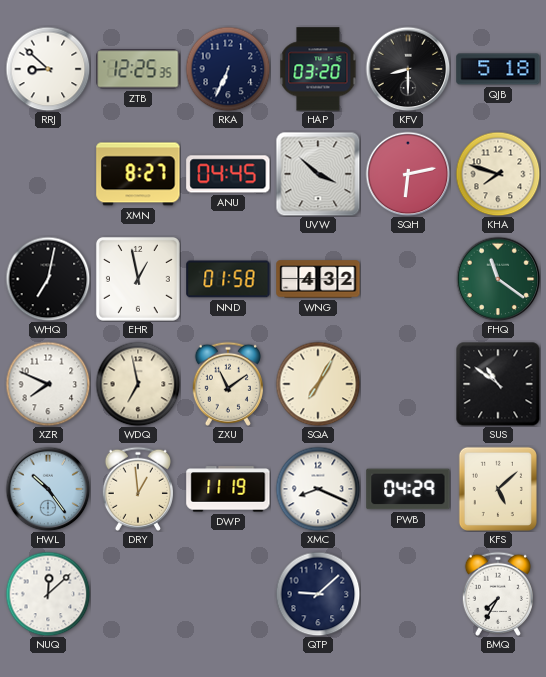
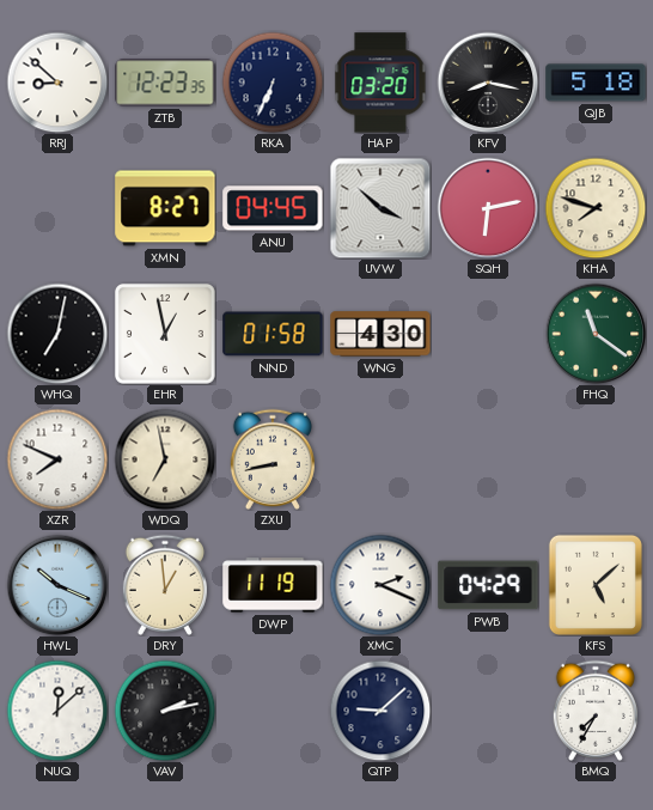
ZTB: 12:25 -> 12:23 (165, 83)
KFV: 8:30 -> 8:17 (488, 83)
WNG: 4:32 -> 4:30 (380, 334)
ZXU: 11:09 -> 8:43 (273, 459)
SQA: 7:05 -> none (318, 384)
SUS: 10:51 -> none (498, 384)
HWL: 10:24 -> 10:19 (57, 585)
XMC: 8:19 -> 2:19 (380, 585)
VAV: none -> 2:13 (165, 711)
